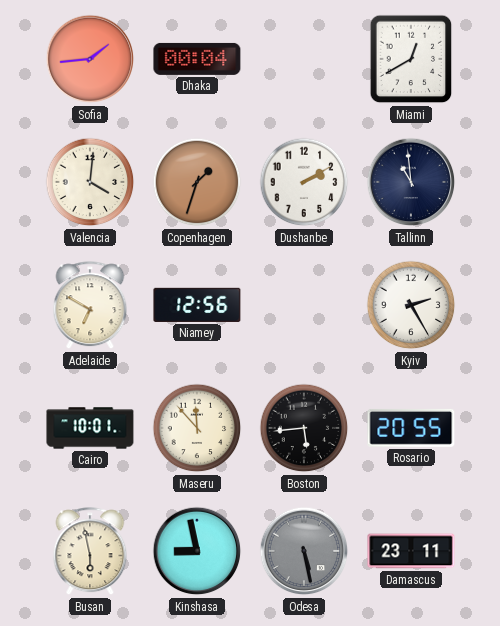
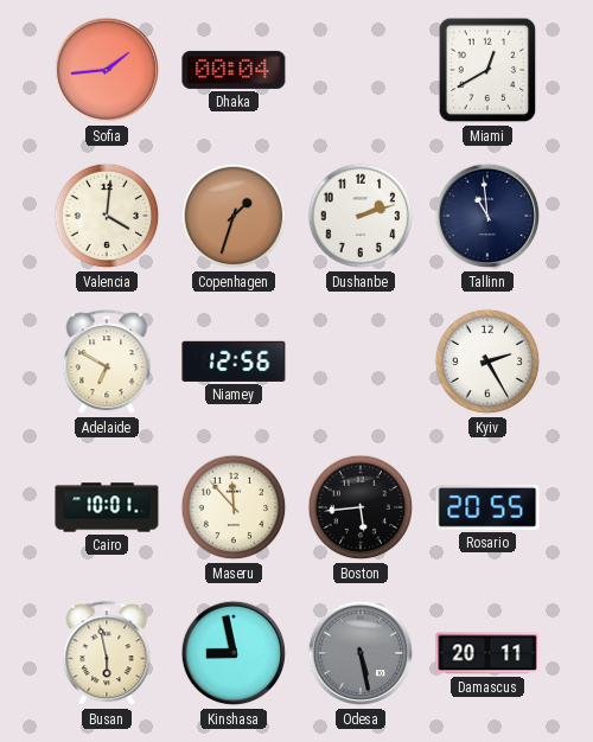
Dushanbe: 2:10 -> 2:12 (361, 216)
Damascus: 23:11 -> 20:11 (487, 653)
